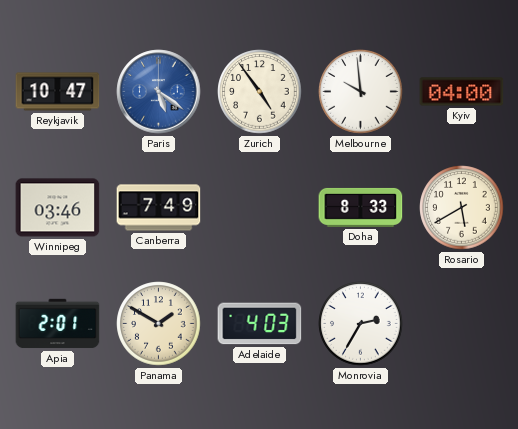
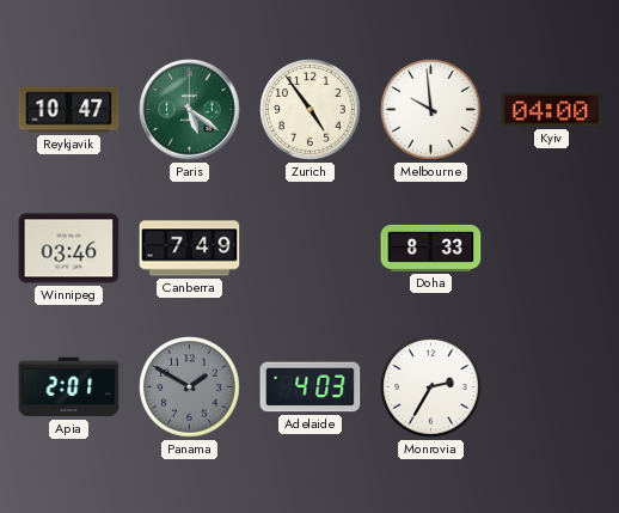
Paris dial: blue -> green (190, 110)
Rosario: 5:40 -> none (462, 208)
Panama dial: cream -> grey (190, 387)
